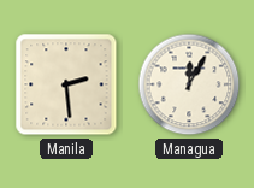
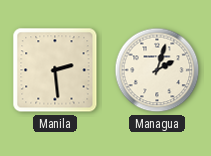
Managua: 12:05 -> 2:03 (157, 70)
